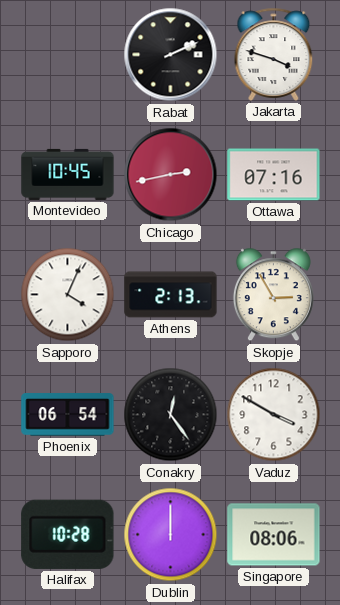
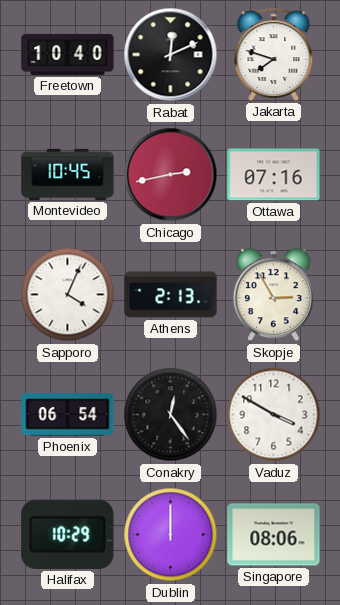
Freetown: none -> 10:40 (68, 54)
Rabat: 2:11 -> 12:11 (171, 55)
Jakarta: 3:48 -> 7:48 (274, 54)
Halifax: 10:28 -> 10:29 (68, 534)
